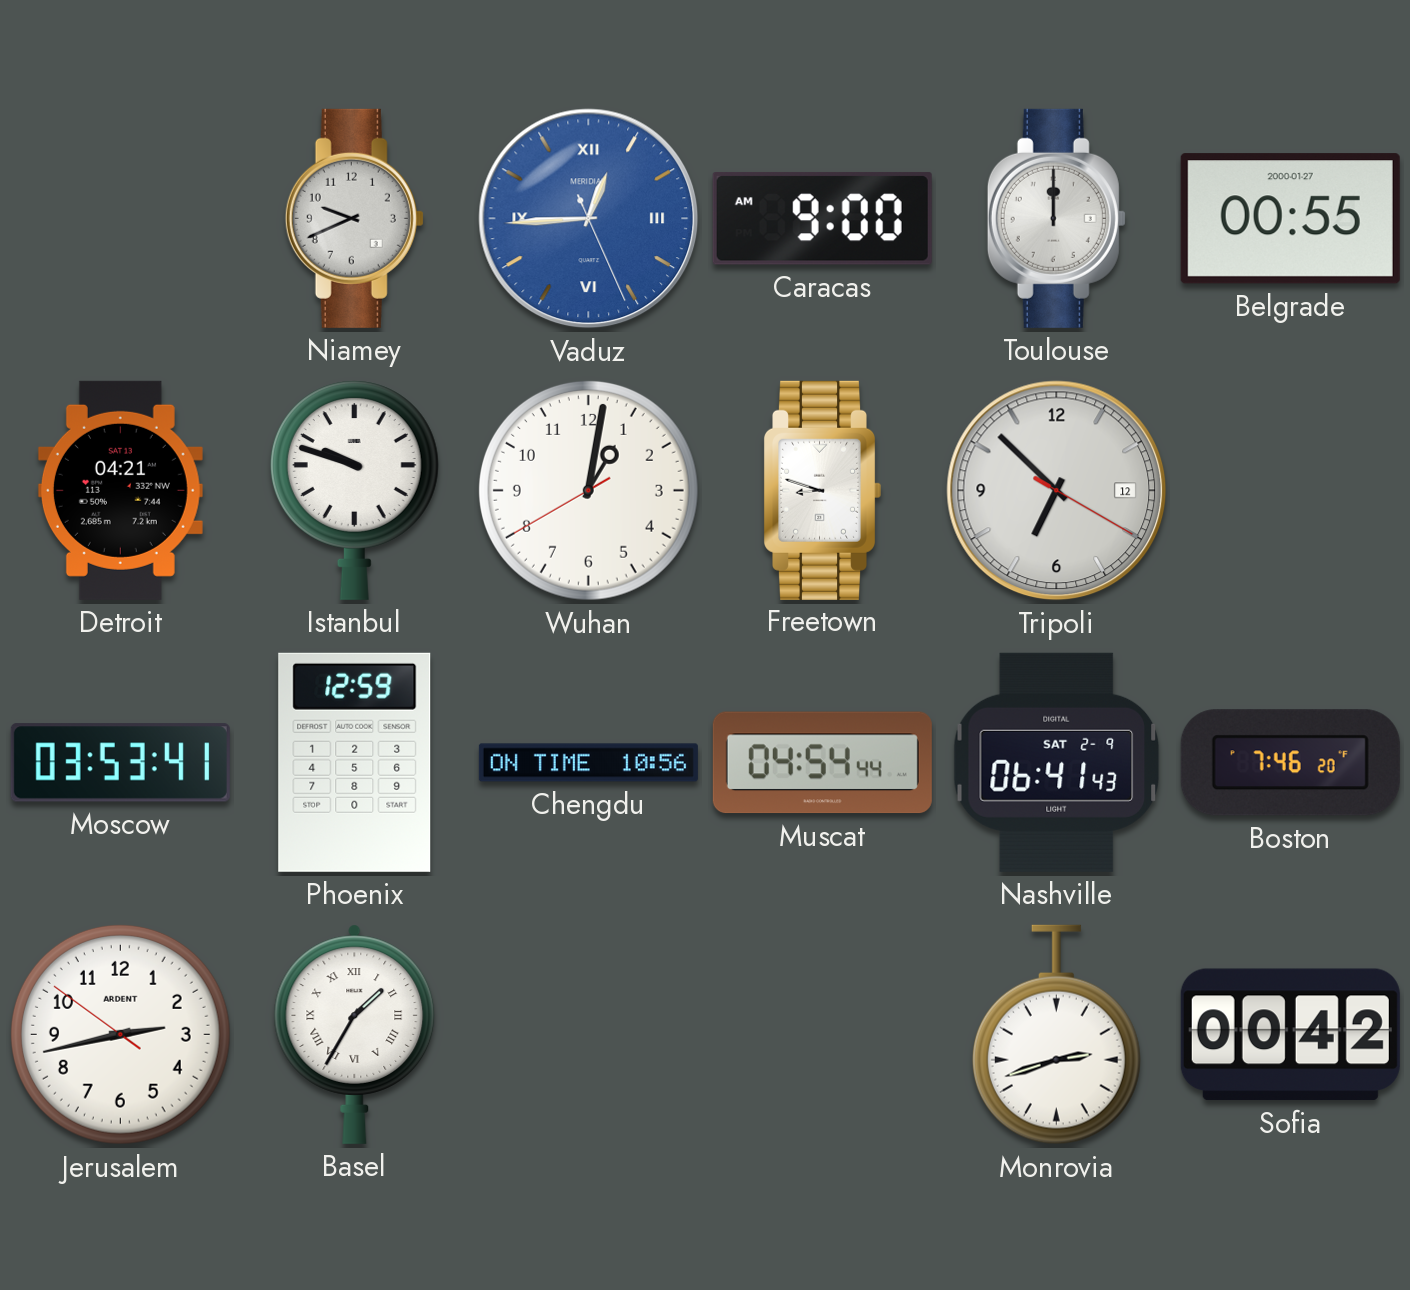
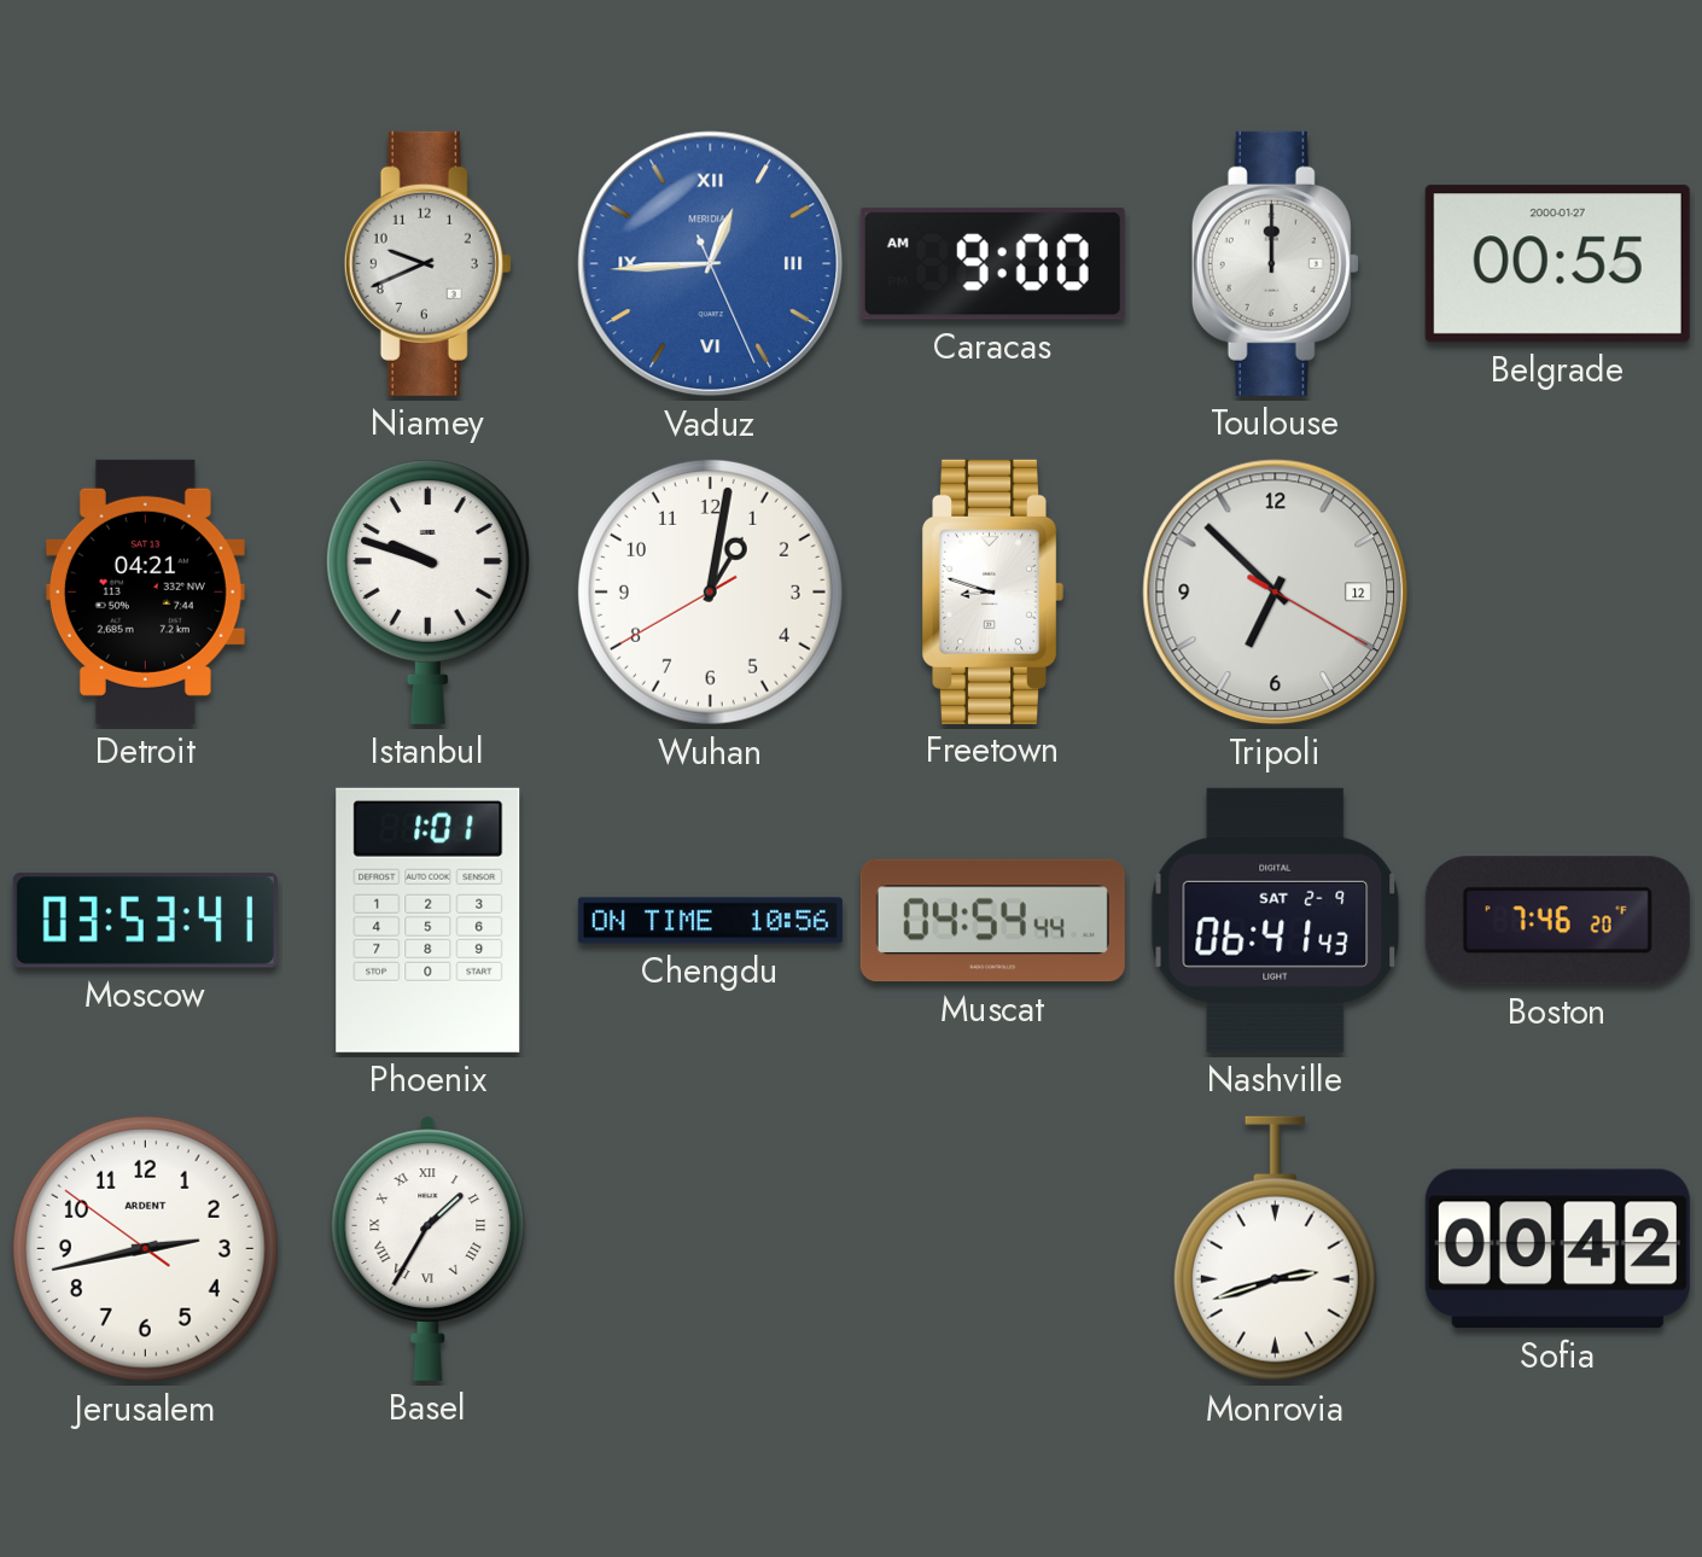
Phoenix: 12:59 -> 1:01 (429, 920)
